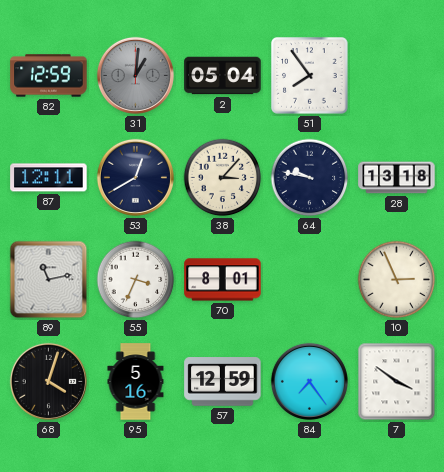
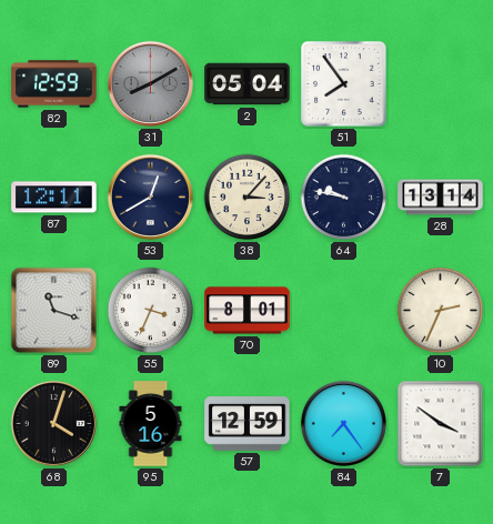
31: 1:01 -> 8:10 (150, 83)
28: 13:18 -> 13:14 (441, 198)
89: 11:13 -> 11:18 (54, 311)
10: 2:56 -> 2:34 (441, 311)
